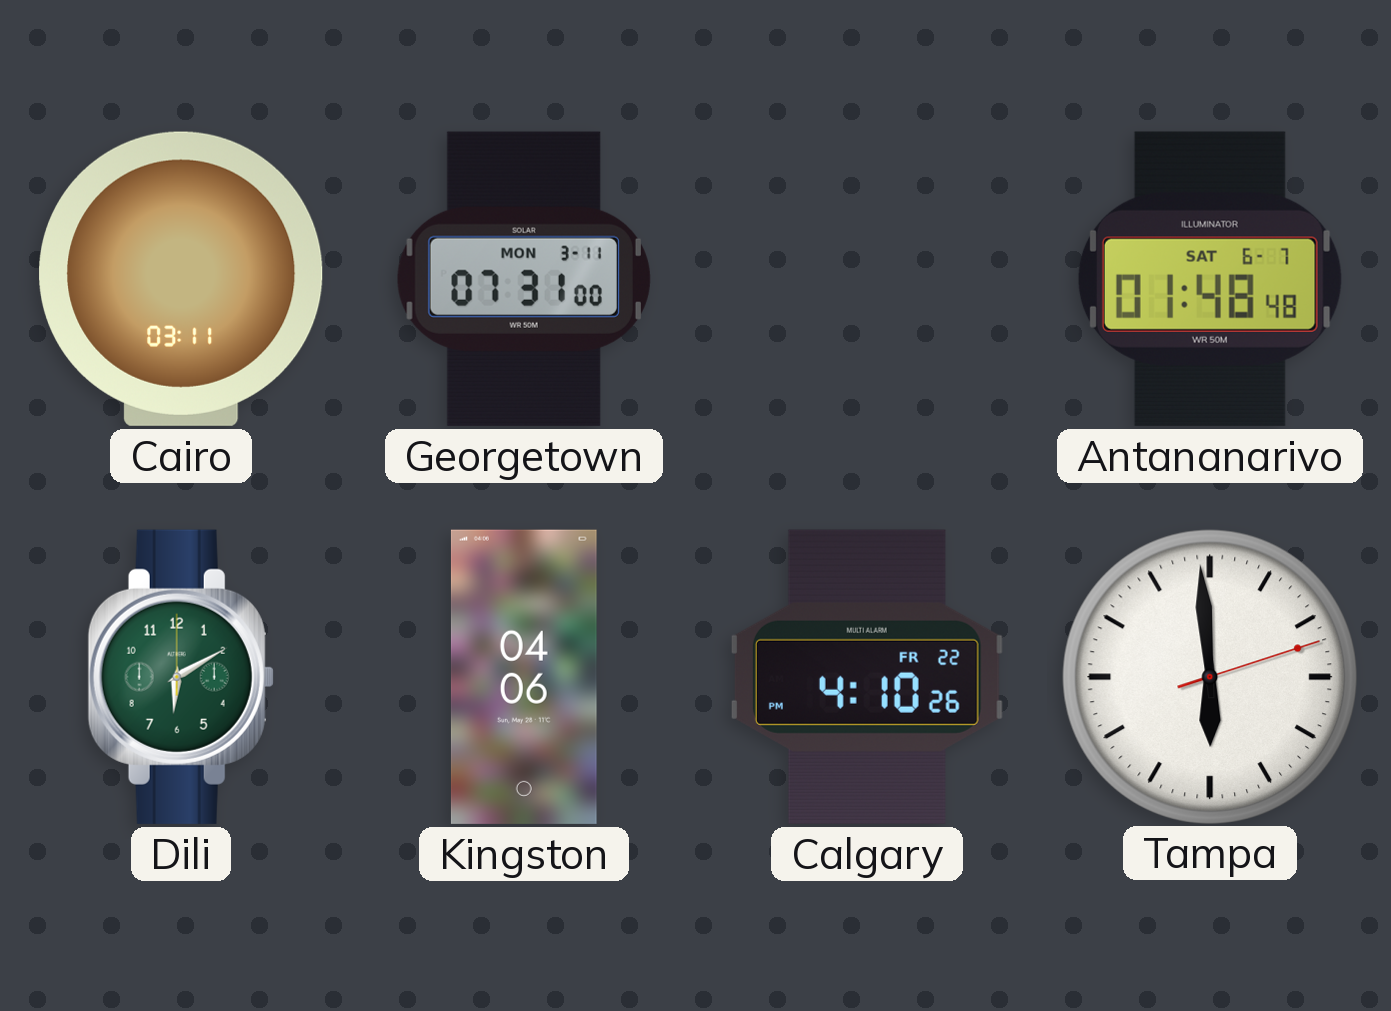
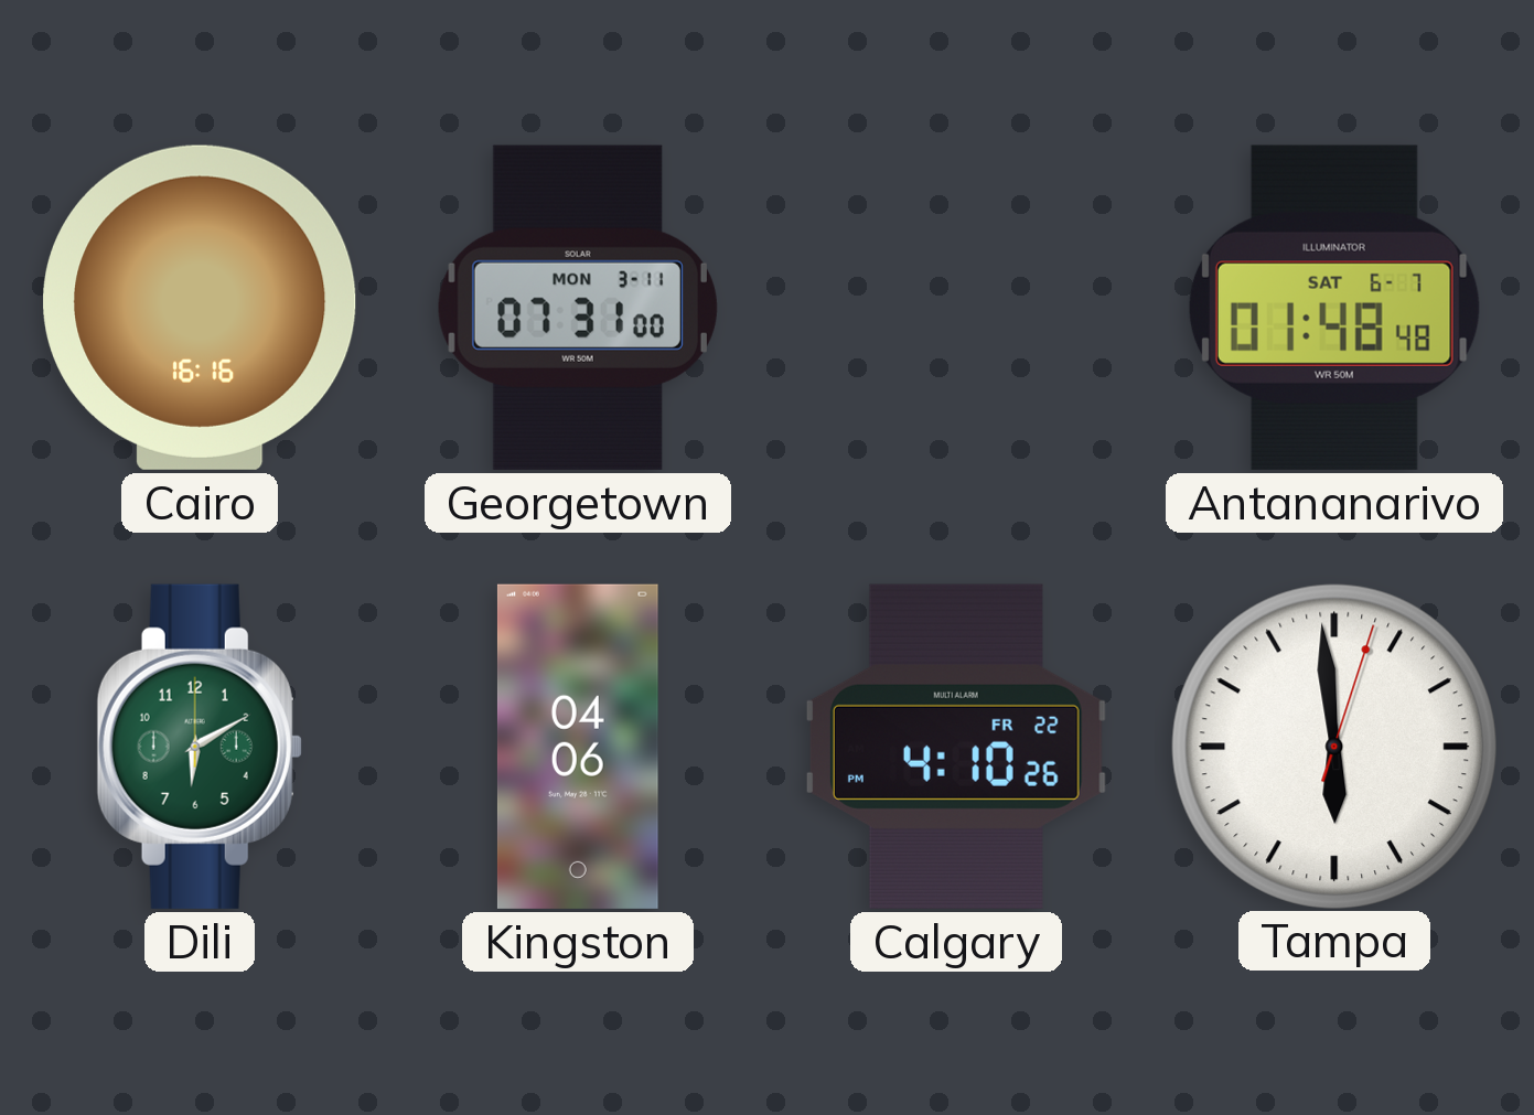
Cairo: 03:11 -> 16:16 (200, 308)
Tampa: 5:59:12 -> 5:59:03 (1333, 746)
